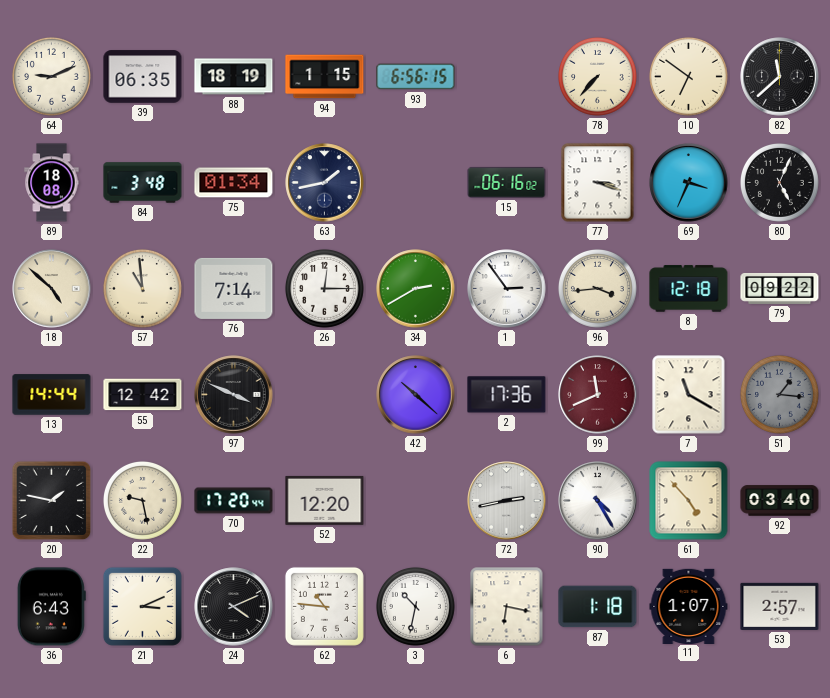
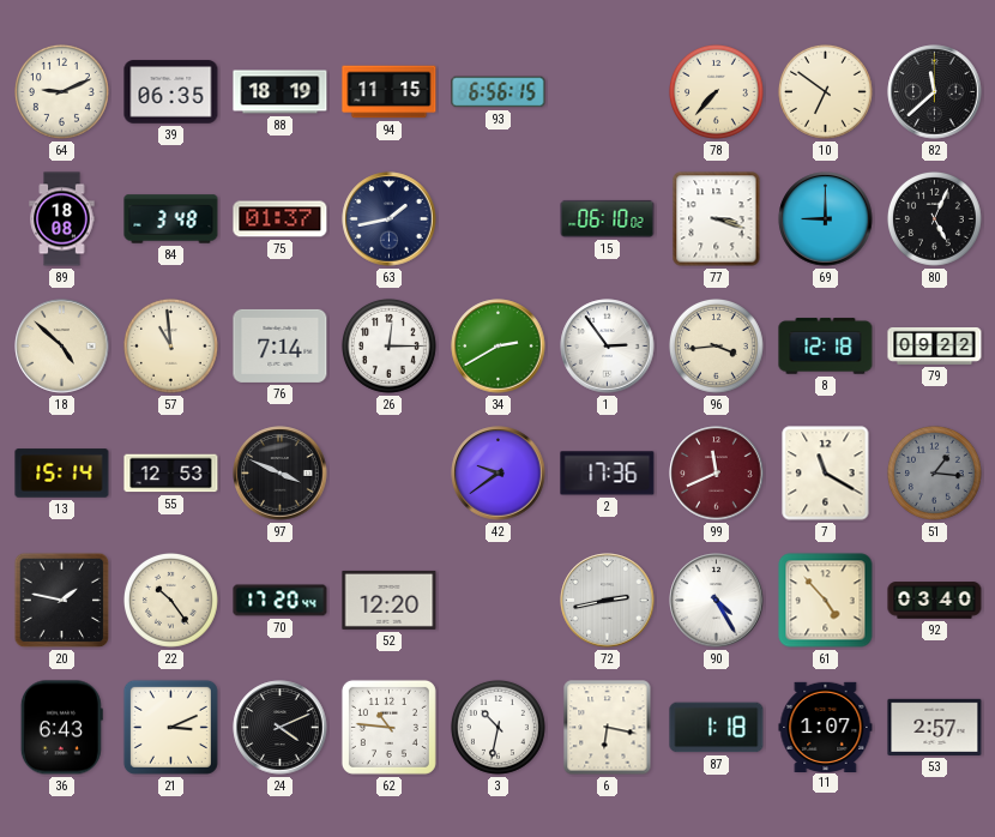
94: 1:15 -> 11:15 (390, 92)
75: 01:34 -> 01:37 (281, 219)
15: 06:16 -> 06:10 (608, 218)
69: 3:34 -> 9:00 (826, 219)
13: 14:44 -> 15:14 (62, 474)
55: 12:42 -> 12:53 (171, 474)
42: 10:22 -> 9:39 (499, 474)
22: 9:28 -> 10:24 (170, 600)
